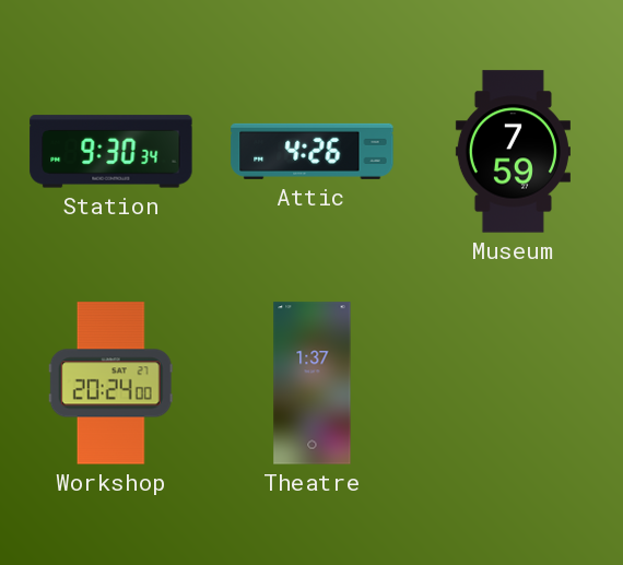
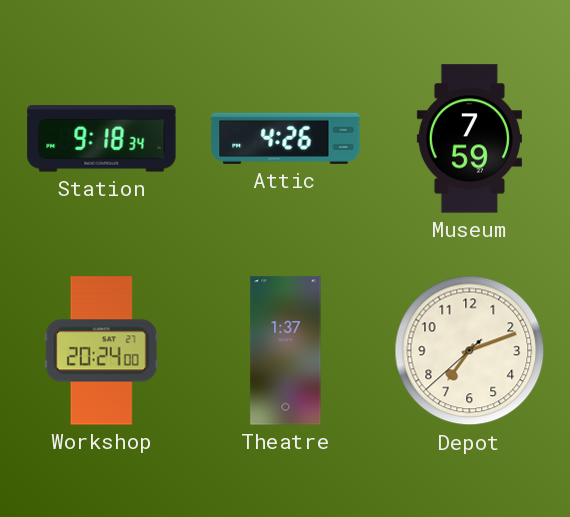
Station: 9:30 -> 9:18 (102, 139)
Depot: none -> 7:11 (470, 351)
